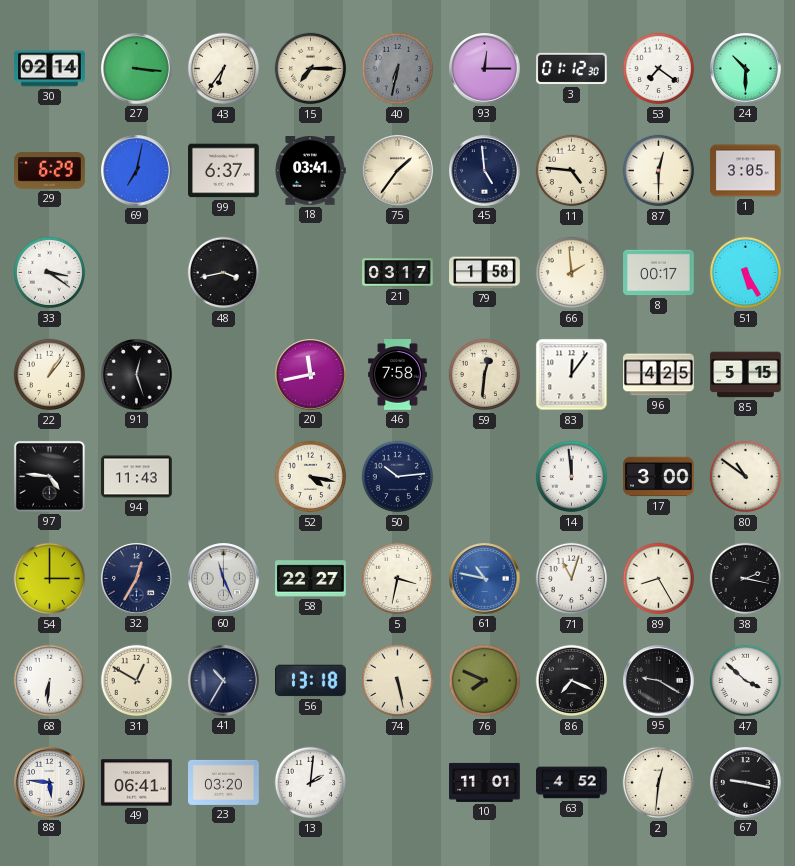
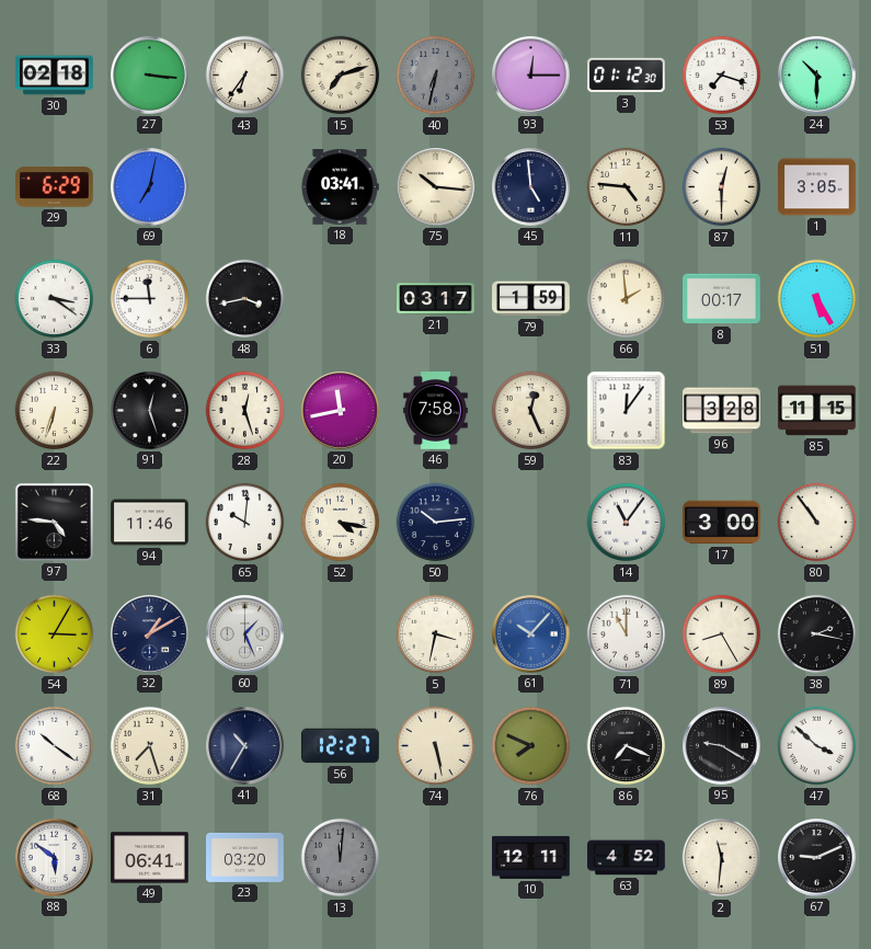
30: 02:14 -> 02:18 (55, 76)
15: 7:15 -> 7:12 (341, 76)
53: 7:21 -> 7:18 (722, 76)
99: 6:37 -> none (224, 171)
75: 1:36 -> 10:16 (436, 187)
6: none -> 11:45 (150, 299)
79: 1:58 -> 1:59 (531, 299)
22: 1:06 -> 6:33 (55, 411)
28: none -> 12:27 (245, 411)
59: 12:31 -> 12:26 (531, 411)
96: 4:25 -> 3:28 (722, 411)
85: 5:15 -> 11:15 (817, 411)
94: 11:43 -> 11:46 (150, 523)
65: none -> 10:01 (245, 523)
14: 11:59 -> 11:06 (627, 523)
80: 10:51 -> 10:54 (817, 523)
54: 3:00 -> 3:05 (55, 634)
32: 12:35 -> 1:10 (150, 634)
60: 11:26 -> 1:26 (245, 634)
58: 22:27 -> none (311, 579)
61: 10:47 -> 10:07 (531, 634)
71: 11:03 -> 11:00 (627, 634)
68: 6:31 -> 10:21 (55, 746)
31: 12:50 -> 7:27 (150, 746)
56: 13:18 -> 12:27 (341, 746)
88: 5:46 -> 5:51 (55, 858)
13: 2:01 -> 12:01 (341, 858)
13 dial: white -> grey (341, 858)
10: 11:01 -> 12:11 (531, 857)
2: 12:31 -> 11:31 (722, 858)
67: 9:17 -> 9:11 (817, 858)
